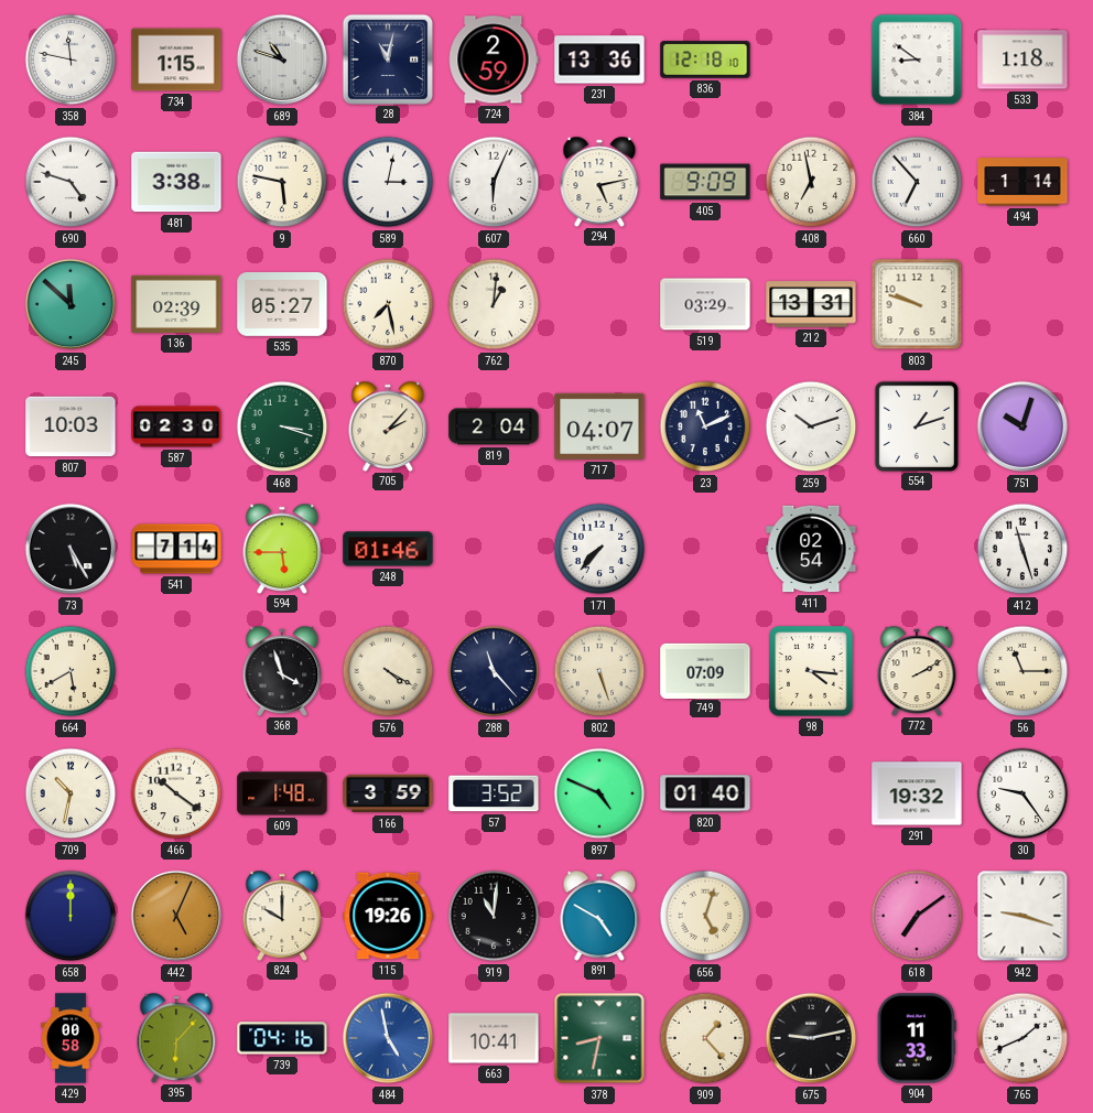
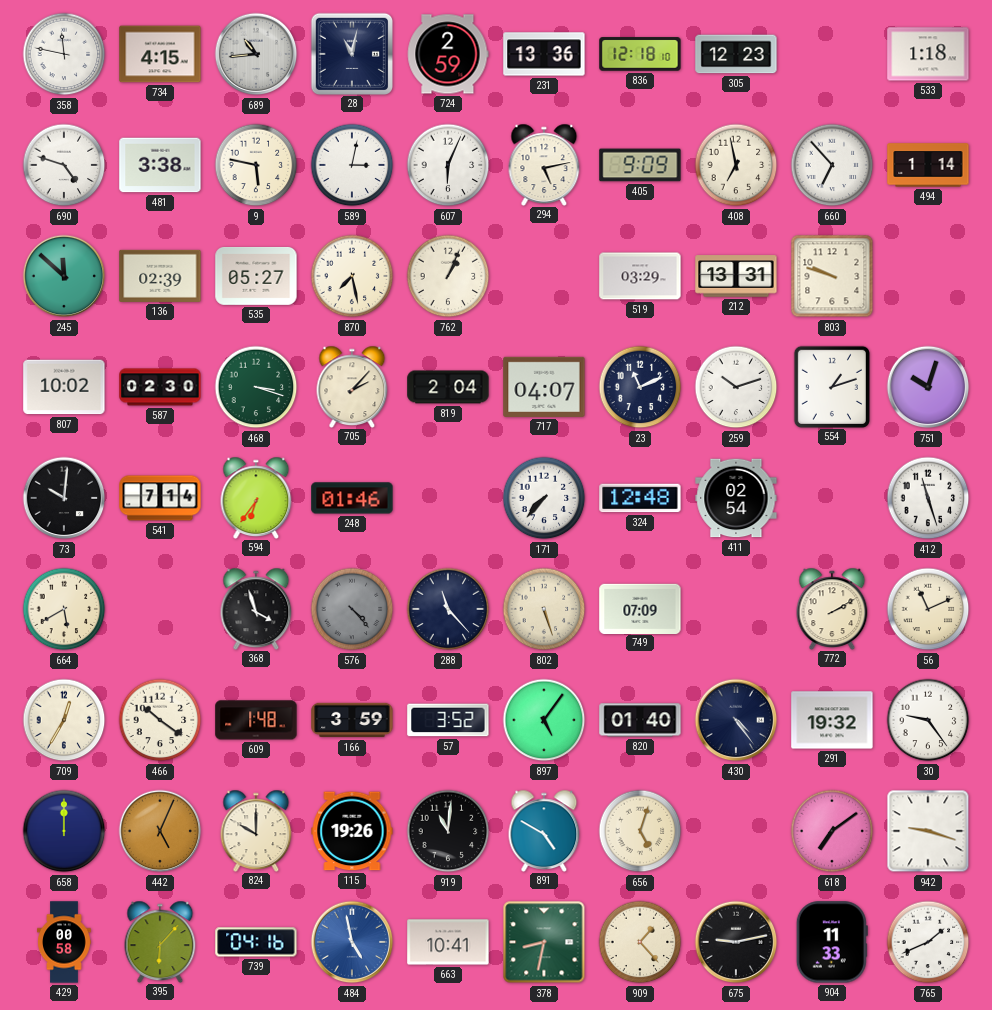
734: 1:15 -> 4:15 (160, 54)
689: 10:48 -> 10:44 (256, 54)
305: none -> 12:23 (736, 54)
384: 8:51 -> none (917, 60)
762: 1:01 -> 1:04 (448, 276)
807: 10:03 -> 10:02 (64, 387)
73: 5:25 -> 10:01 (64, 498)
594: 5:45 -> 6:36 (256, 497)
324: none -> 12:48 (640, 498)
576: 4:20 -> 4:23 (352, 609)
576 dial: cream -> grey (352, 609)
98: 4:16 -> none (812, 672)
56: 11:15 -> 11:11 (928, 609)
709: 10:32 -> 12:35 (64, 720)
897: 4:49 -> 5:06 (544, 720)
430: none -> 4:24 (736, 720)
